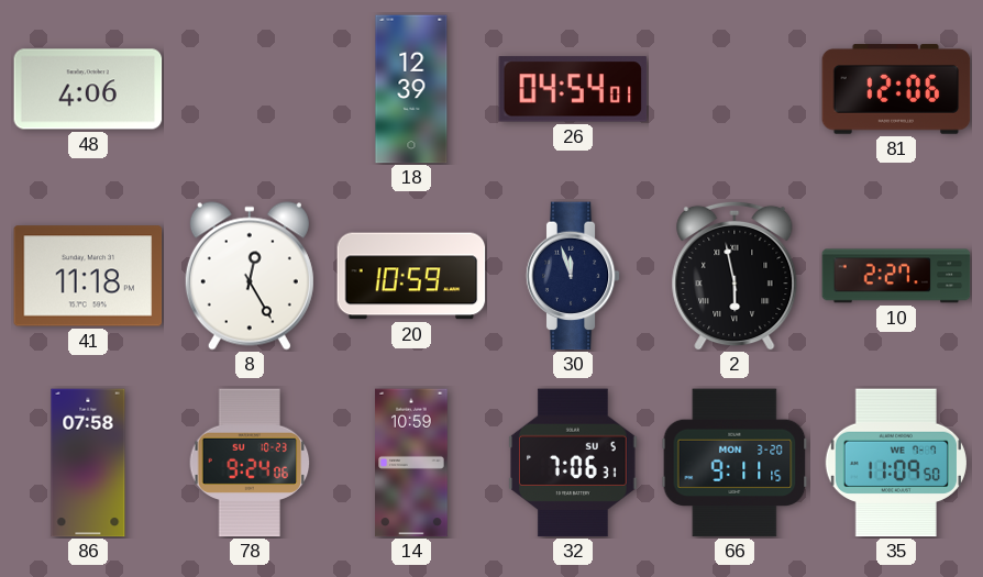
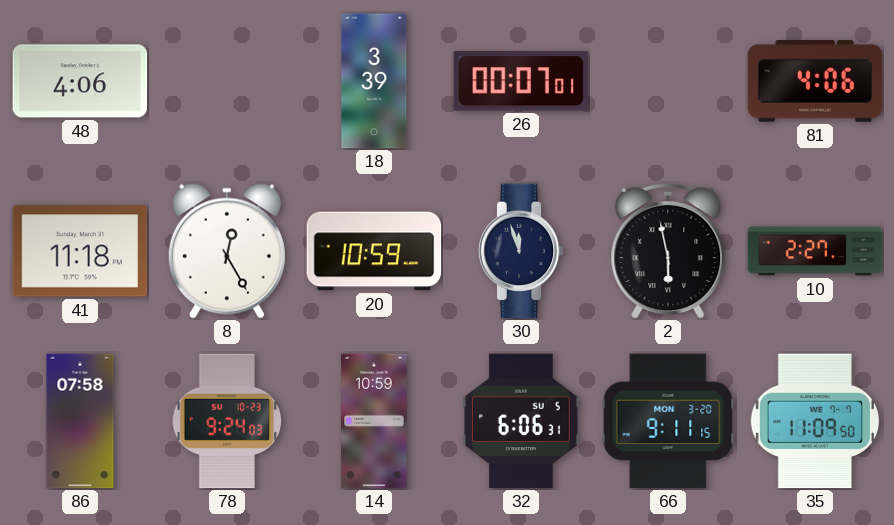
18: 12:39 -> 3:39 (374, 81)
26: 04:54 -> 00:07 (521, 81)
81: 12:06 -> 4:06 (815, 81)
78: 9:24:06 -> 9:24:03 (227, 421)
32: 7:06 -> 6:06 (522, 421)
